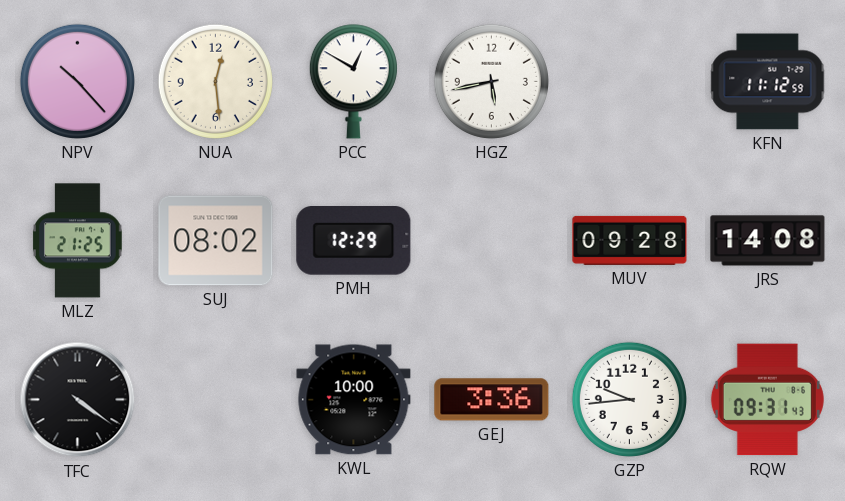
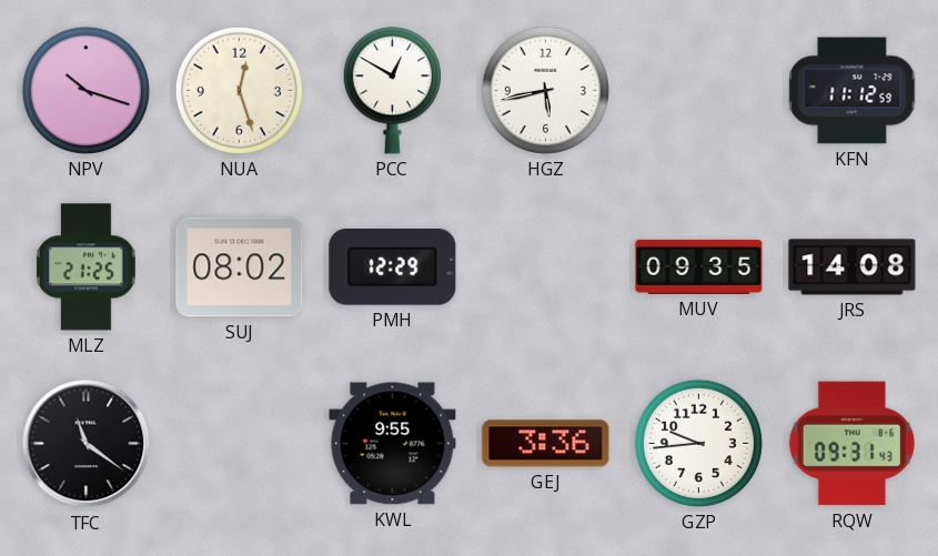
NPV: 10:23 -> 10:18 (85, 90)
NUA: 12:29 -> 12:27 (239, 90)
MUV: 09:28 -> 09:35 (699, 266)
TFC: 4:21 -> 11:21 (87, 444)
KWL: 10:00 -> 9:55 (393, 444)
